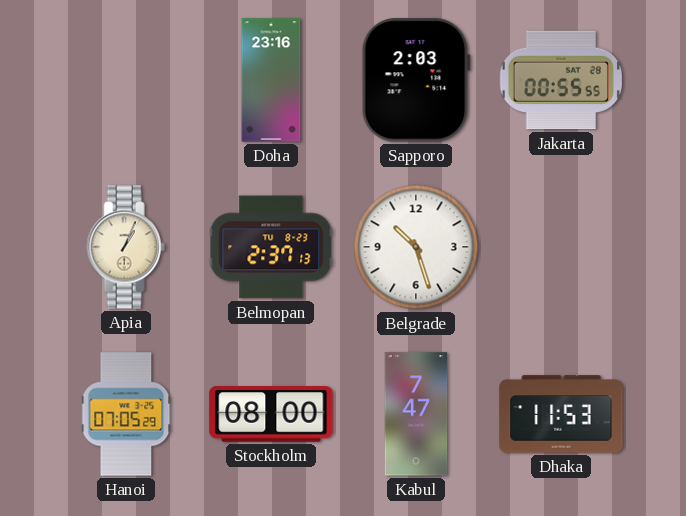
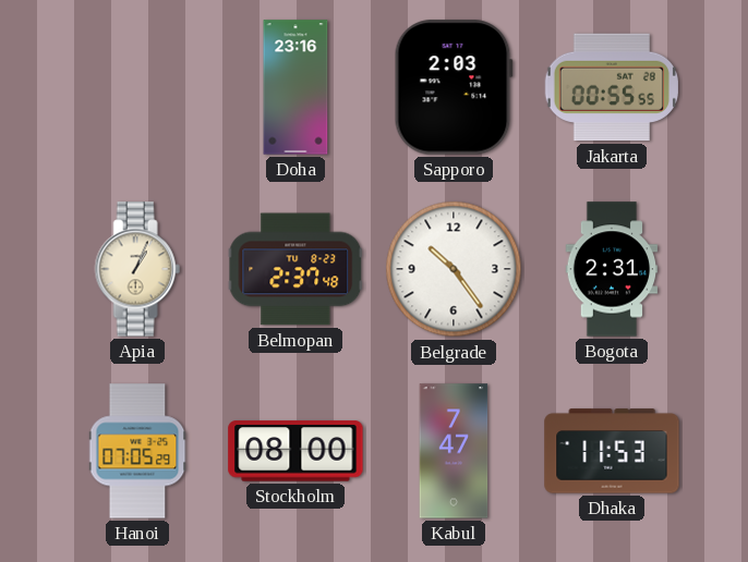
Belmopan: 2:37:13 -> 2:37:48 (295, 269)
Belgrade: 10:27 -> 10:24 (454, 269)
Bogota: none -> 2:31 (612, 269)
